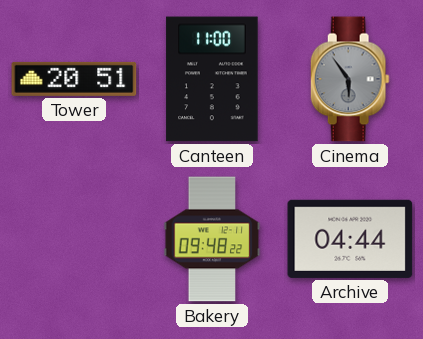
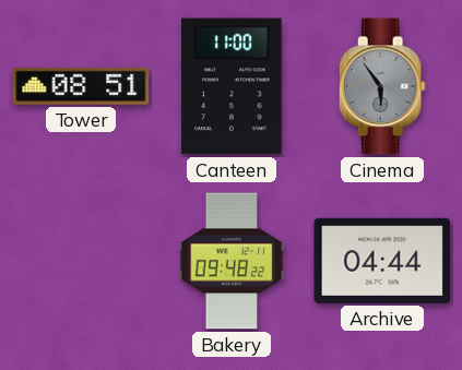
Tower: 20:51 -> 08:51 (81, 86)
